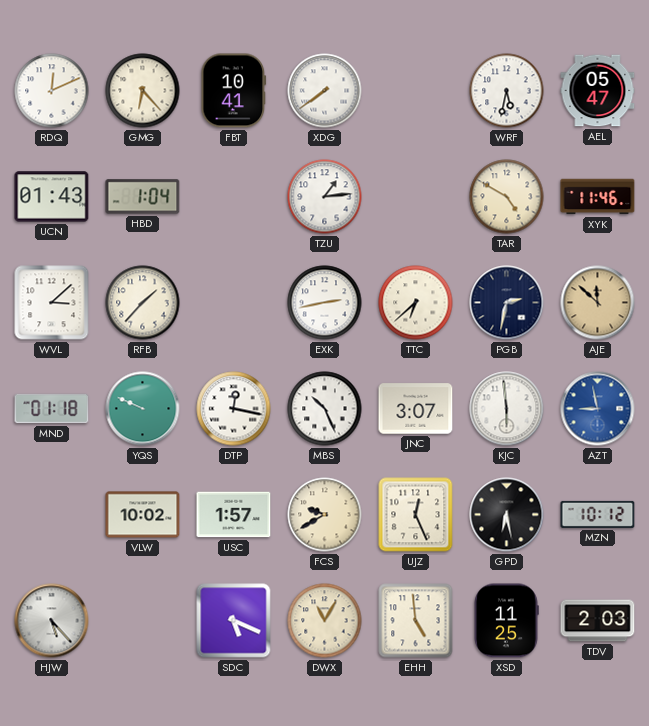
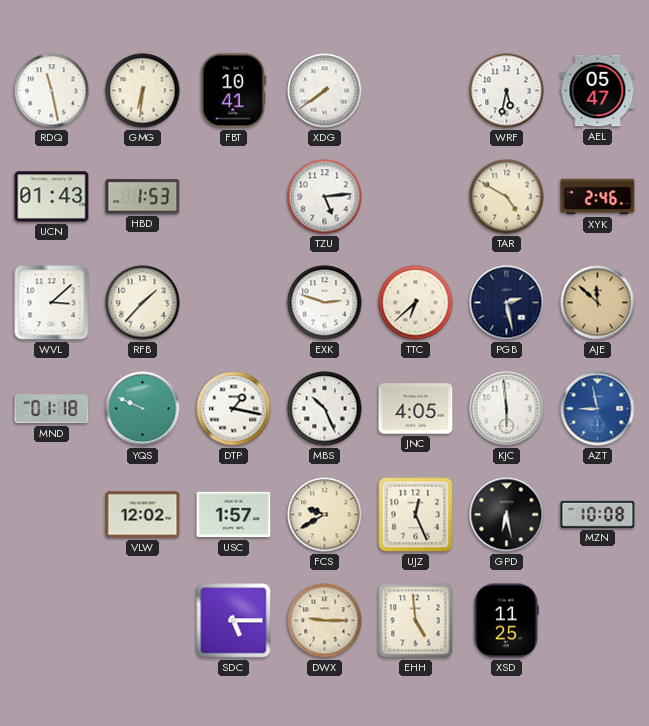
RDQ: 12:11 -> 11:28 (52, 91)
GMG: 6:23 -> 6:31 (143, 91)
HBD: 1:04 -> 1:53 (143, 197)
TZU: 1:14 -> 5:14 (325, 197)
XYK: 11:46 -> 2:46 (598, 197)
EXK: 2:43 -> 2:48 (325, 303)
PGB: 2:32 -> 2:28 (507, 303)
DTP: 12:17 -> 1:17 (234, 409)
JNC: 3:07 -> 4:05 (416, 409)
VLW: 10:02 -> 12:02 (143, 515)
MZN: 10:12 -> 10:08 (598, 514)
HJW: 5:23 -> none (52, 621)
SDC: 5:19 -> 5:15 (234, 621)
DWX: 11:05 -> 9:15 (325, 621)
TDV: 2:03 -> none (598, 621)
